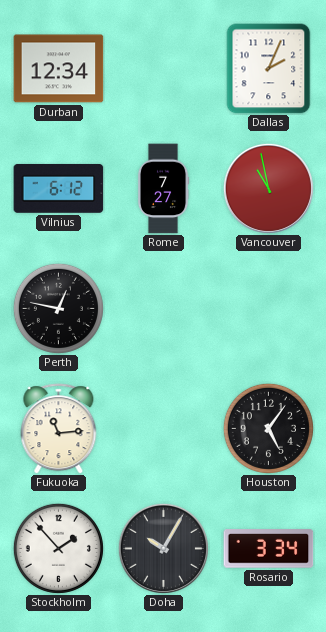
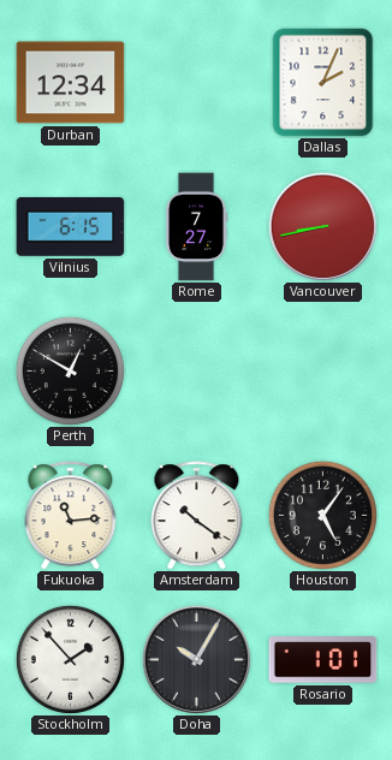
Vilnius: 6:12 -> 6:15 (71, 226)
Vancouver: 10:58 -> 8:43 (322, 226)
Perth: 12:47 -> 12:50 (70, 370)
Amsterdam: none -> 10:21 (197, 516)
Rosario: 3:34 -> 1:01 (323, 660)
